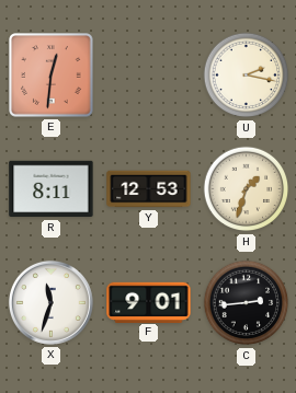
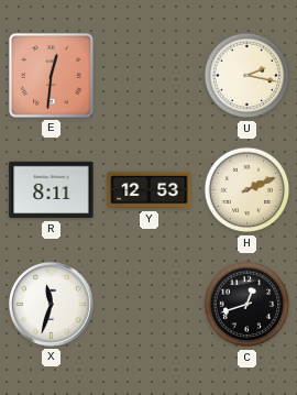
H: 1:33 -> 2:11 (248, 190)
F: 9:01 -> none (149, 302)
C: 2:44 -> 12:42 (248, 305)
